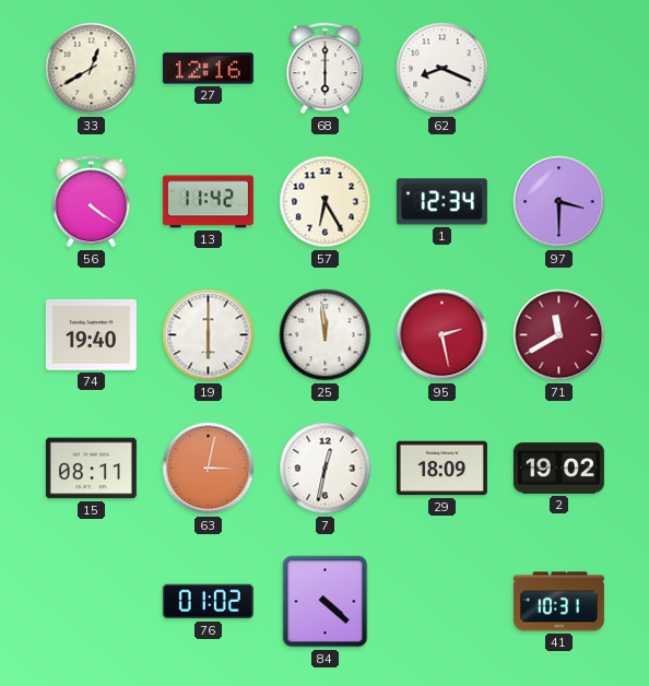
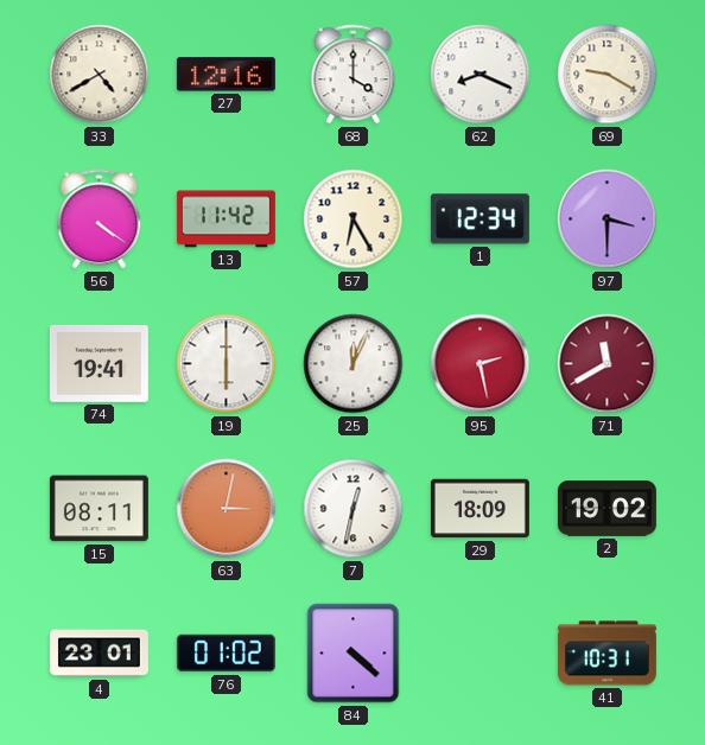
33: 12:40 -> 4:40 (100, 75)
68: 6:00 -> 4:00 (354, 75)
69: none -> 9:20 (608, 75)
74: 19:40 -> 19:41 (99, 363)
25: 11:59 -> 12:04 (354, 364)
4: none -> 23:01 (99, 654)
